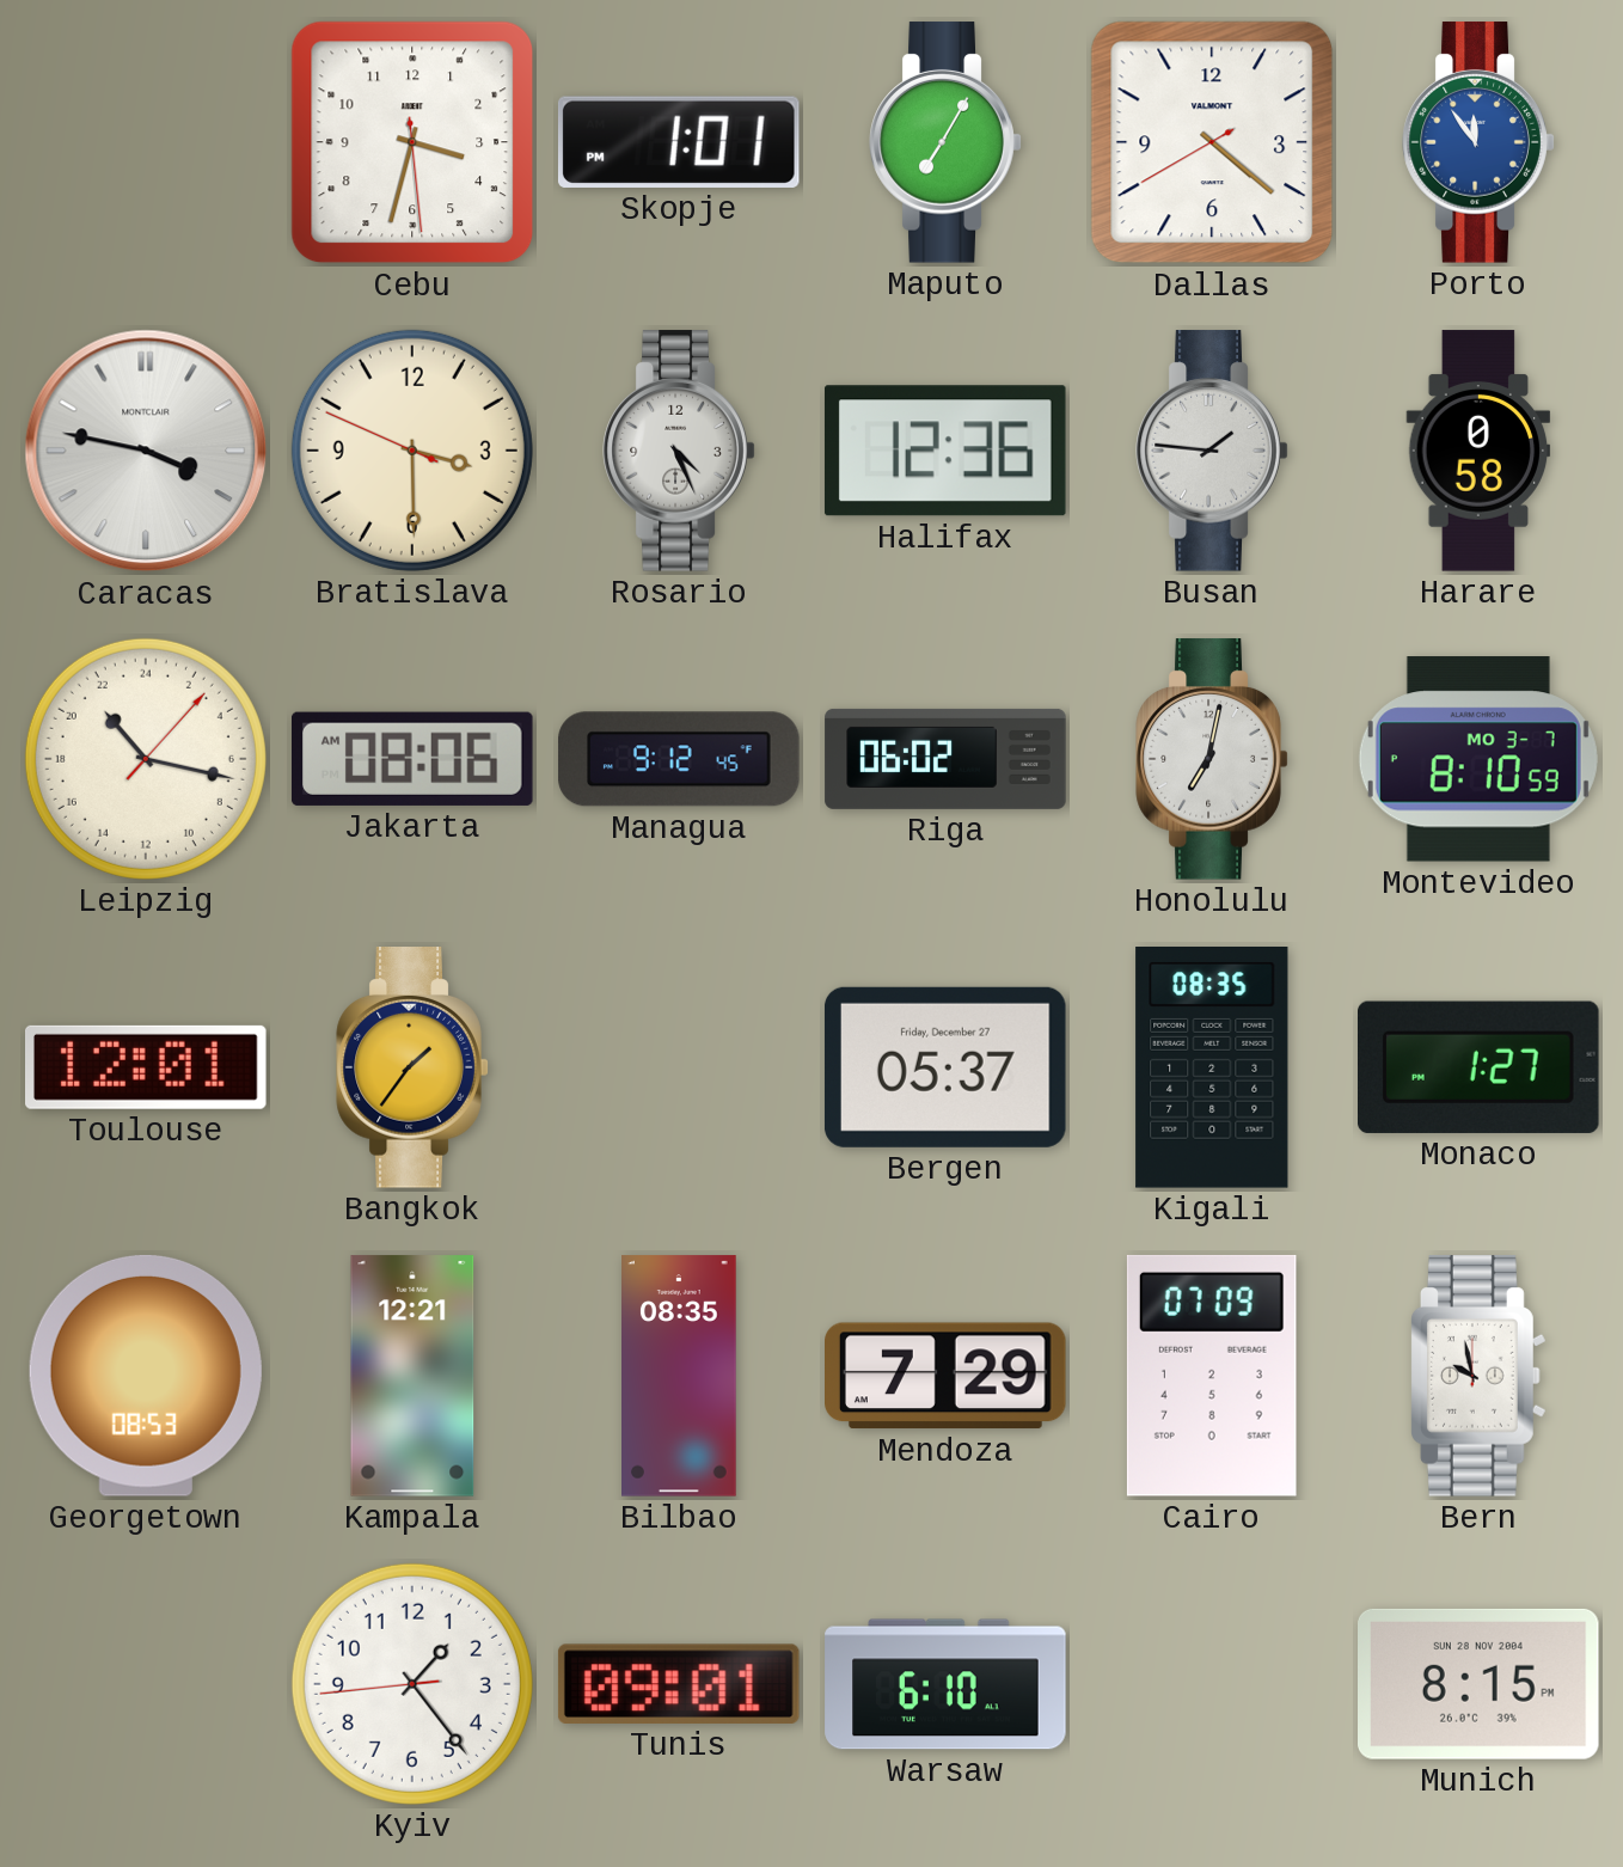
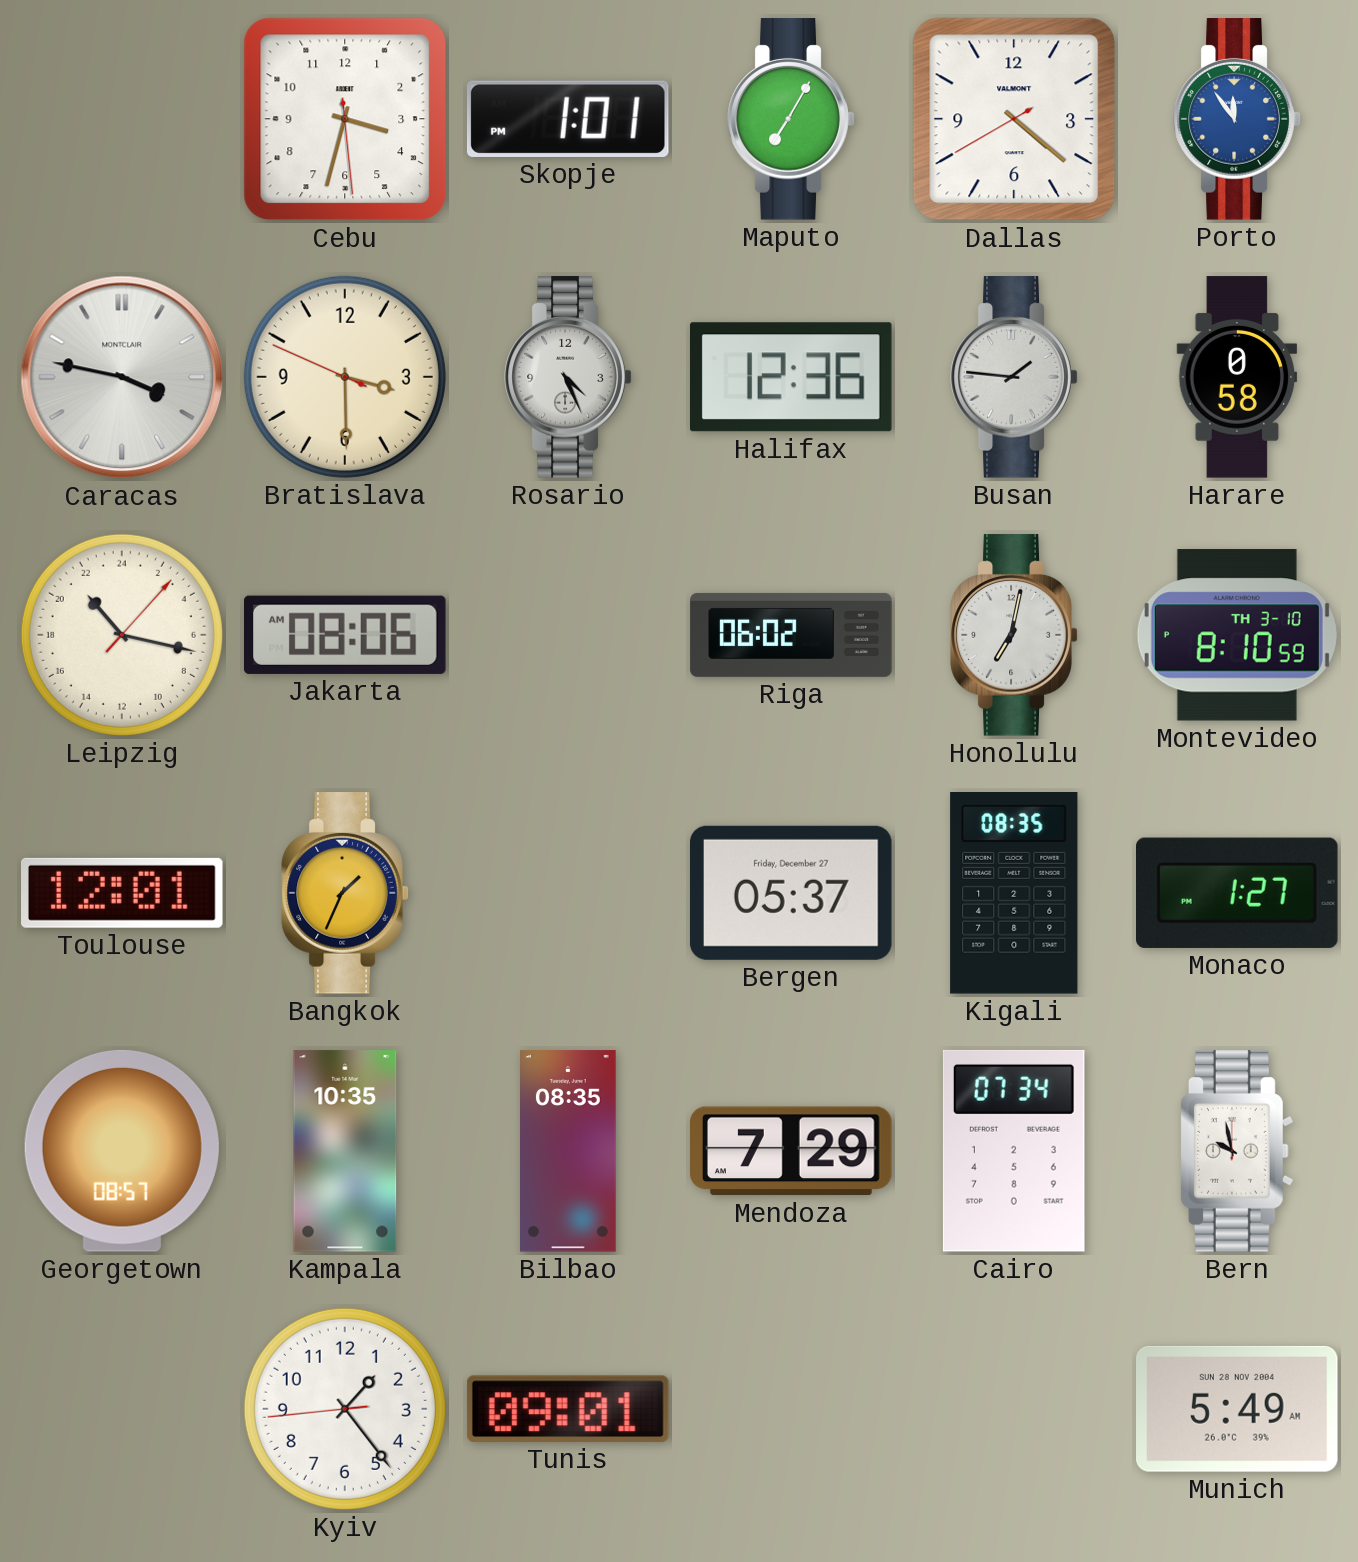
Managua: 9:12 -> none (679, 759)
Montevideo date: MO 3-7 -> TH 3-10 (1237, 635)
Bangkok: 1:36 -> 1:34 (345, 893)
Georgetown: 08:53 -> 08:57 (122, 1151)
Kampala: 12:21 -> 10:35 (345, 1151)
Cairo: 07:09 -> 07:34 (1014, 1151)
Warsaw: 6:10 -> none (945, 1684)
Munich: 8:15 -> 5:49 (1238, 1409)
